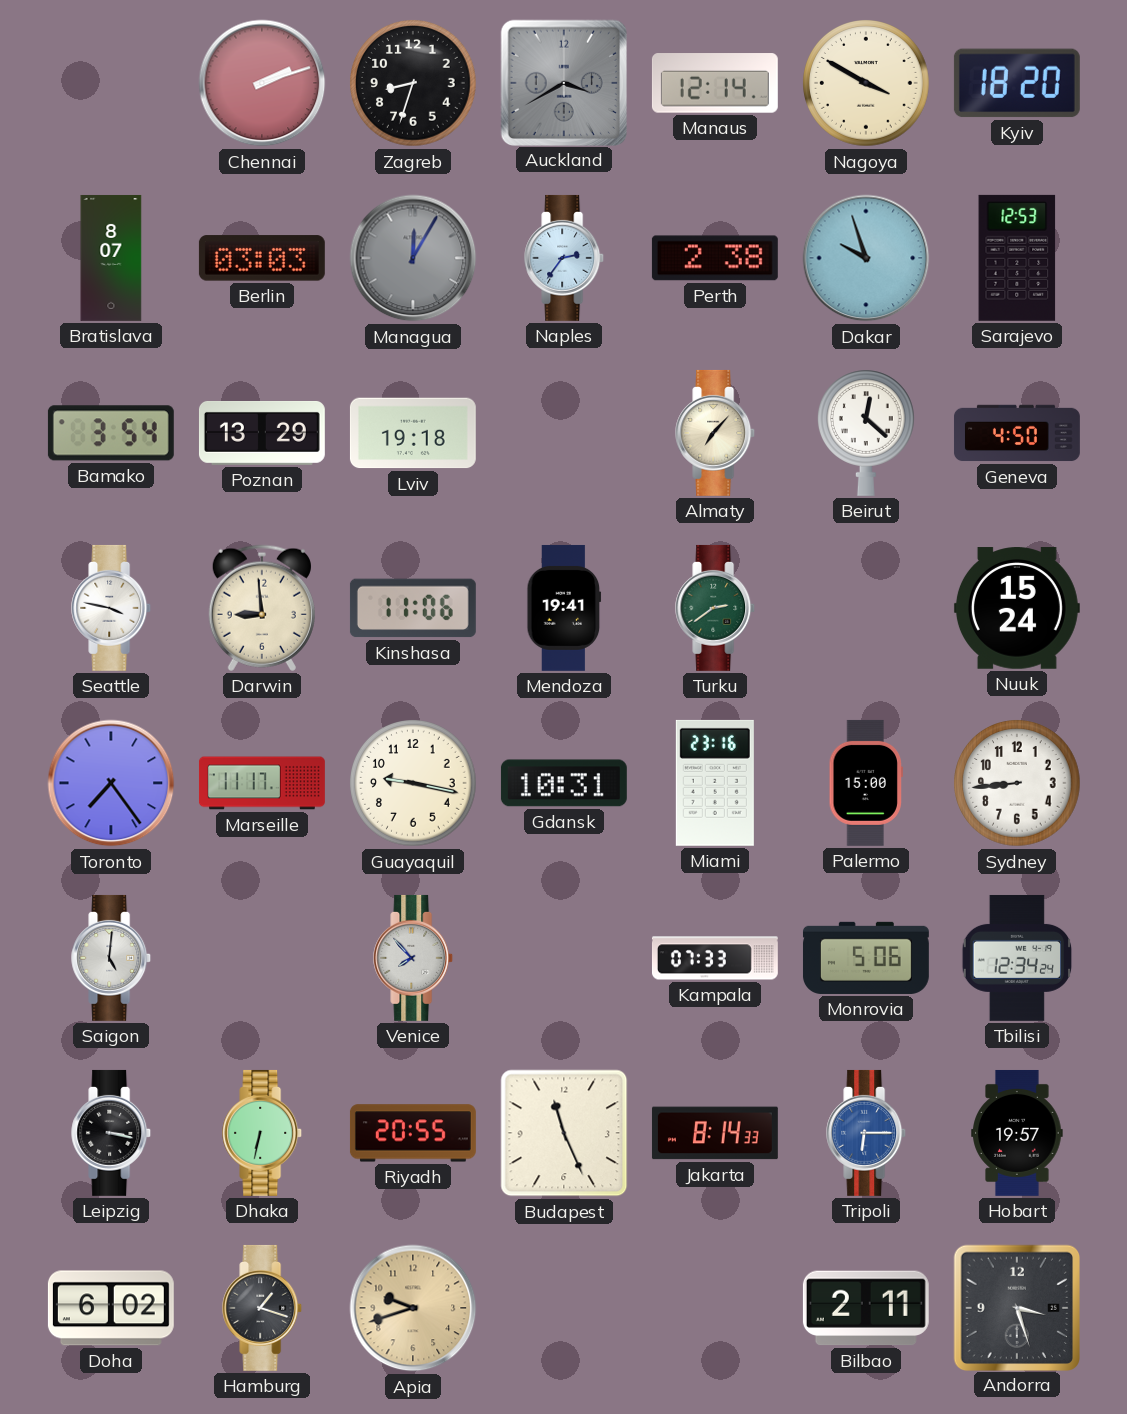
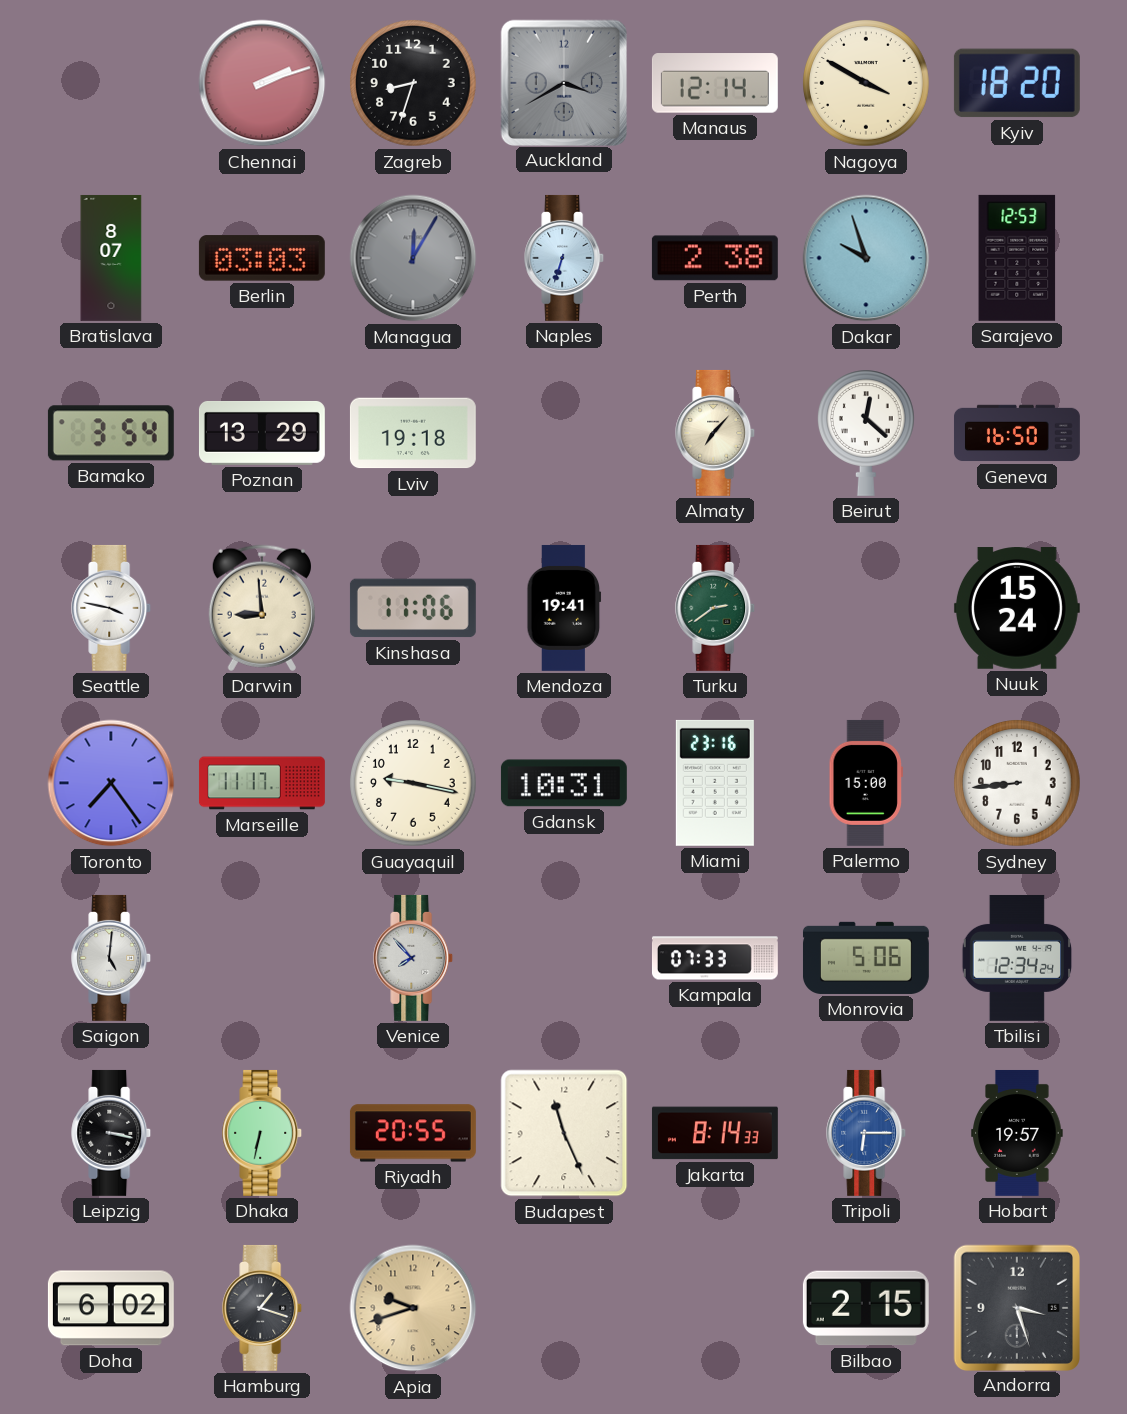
Naples: 2:36 -> 6:33 (565, 258)
Geneva: 4:50 -> 16:50 (1017, 433)
Bilbao: 2:11 -> 2:15 (866, 1308)
